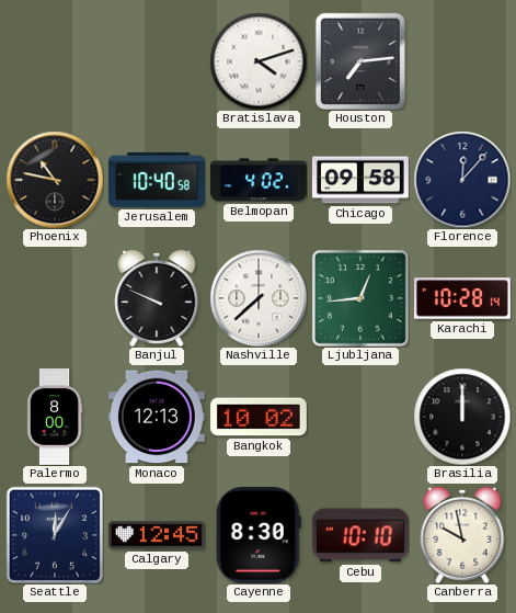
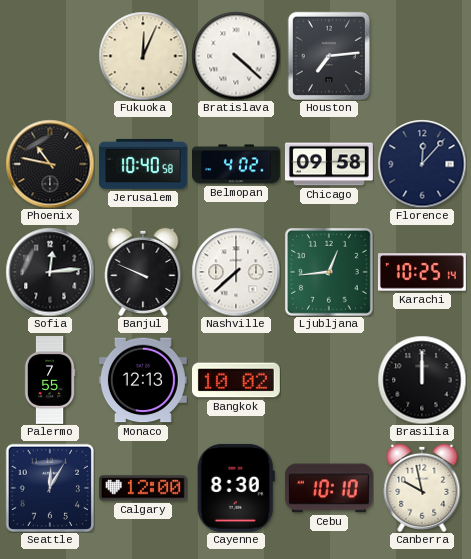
Fukuoka: none -> 12:04 (143, 56)
Bratislava: 4:12 -> 4:22 (236, 56)
Sofia: none -> 12:14 (50, 272)
Karachi: 10:28 -> 10:25 (422, 272)
Palermo: 8:00 -> 7:55 (50, 381)
Calgary: 12:45 -> 12:00 (143, 488)
